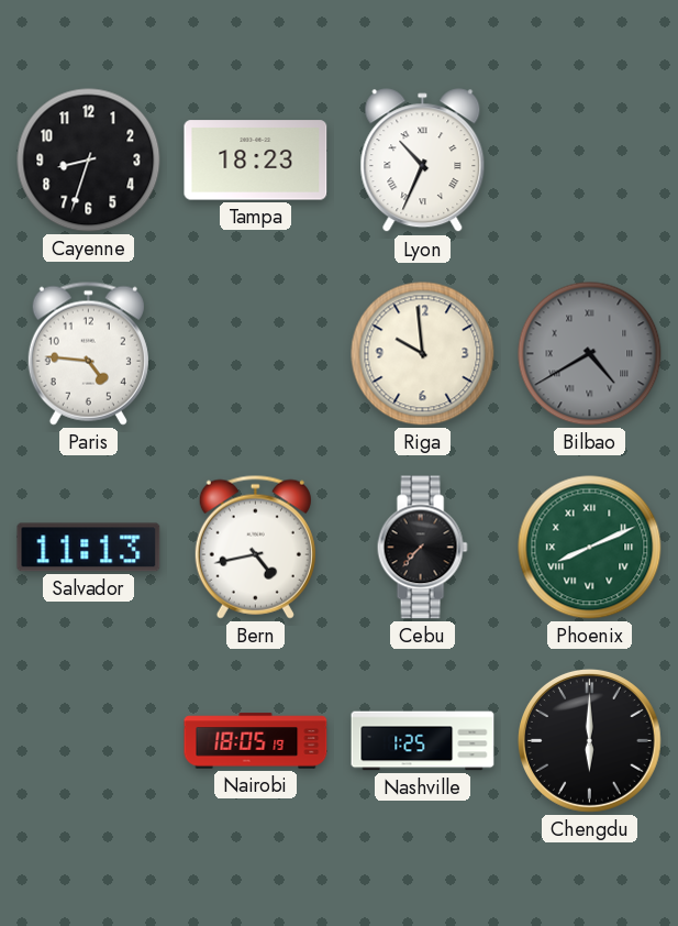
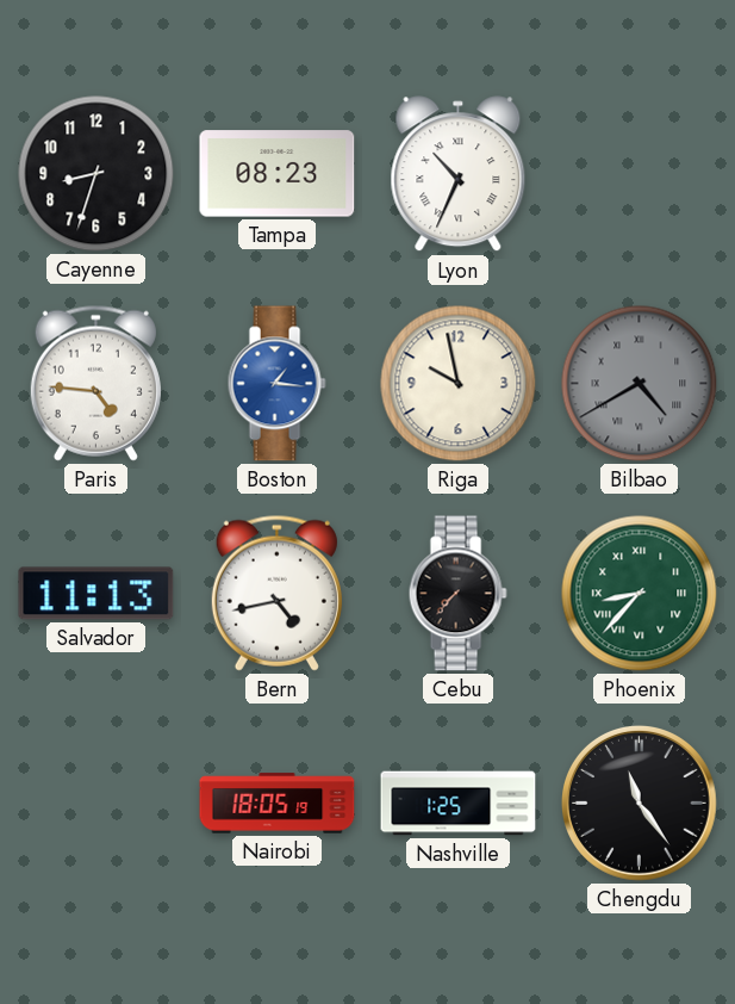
Tampa: 18:23 -> 08:23 (278, 174)
Boston: none -> 1:16 (276, 384)
Riga: 9:59 -> 9:58 (459, 384)
Phoenix: 8:11 -> 8:37 (640, 594)
Chengdu: 6:00 -> 11:24 (639, 802)
